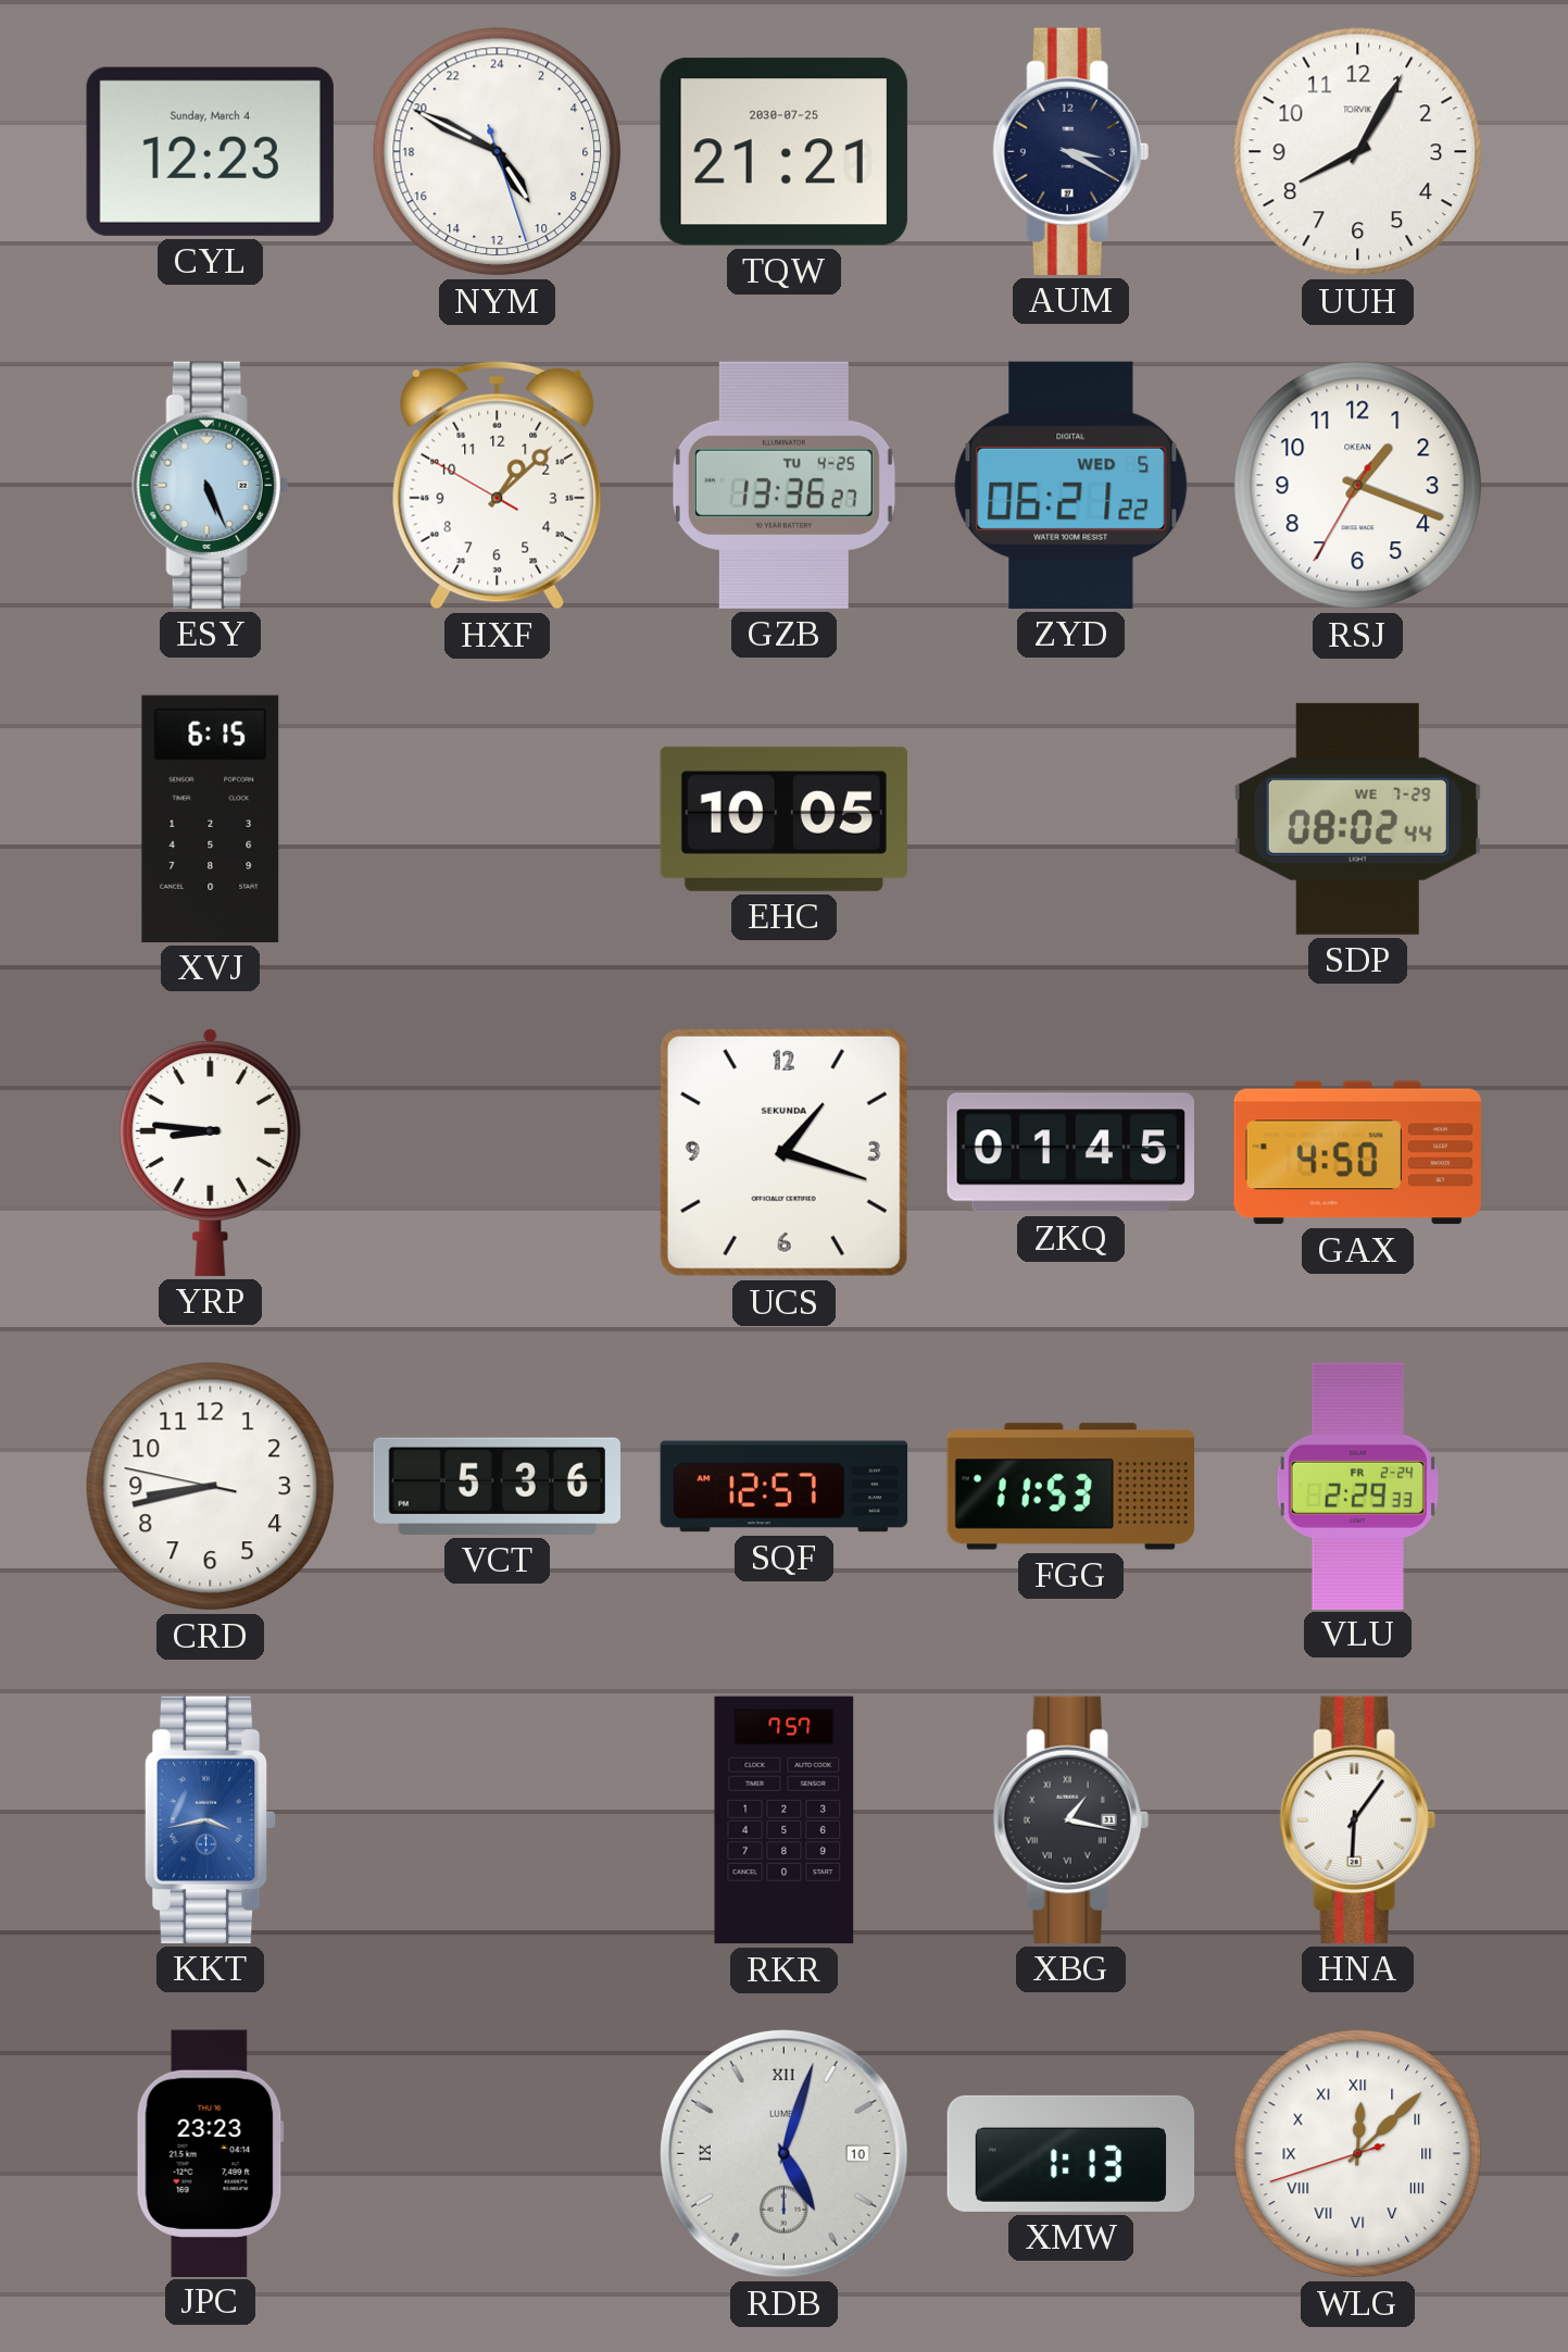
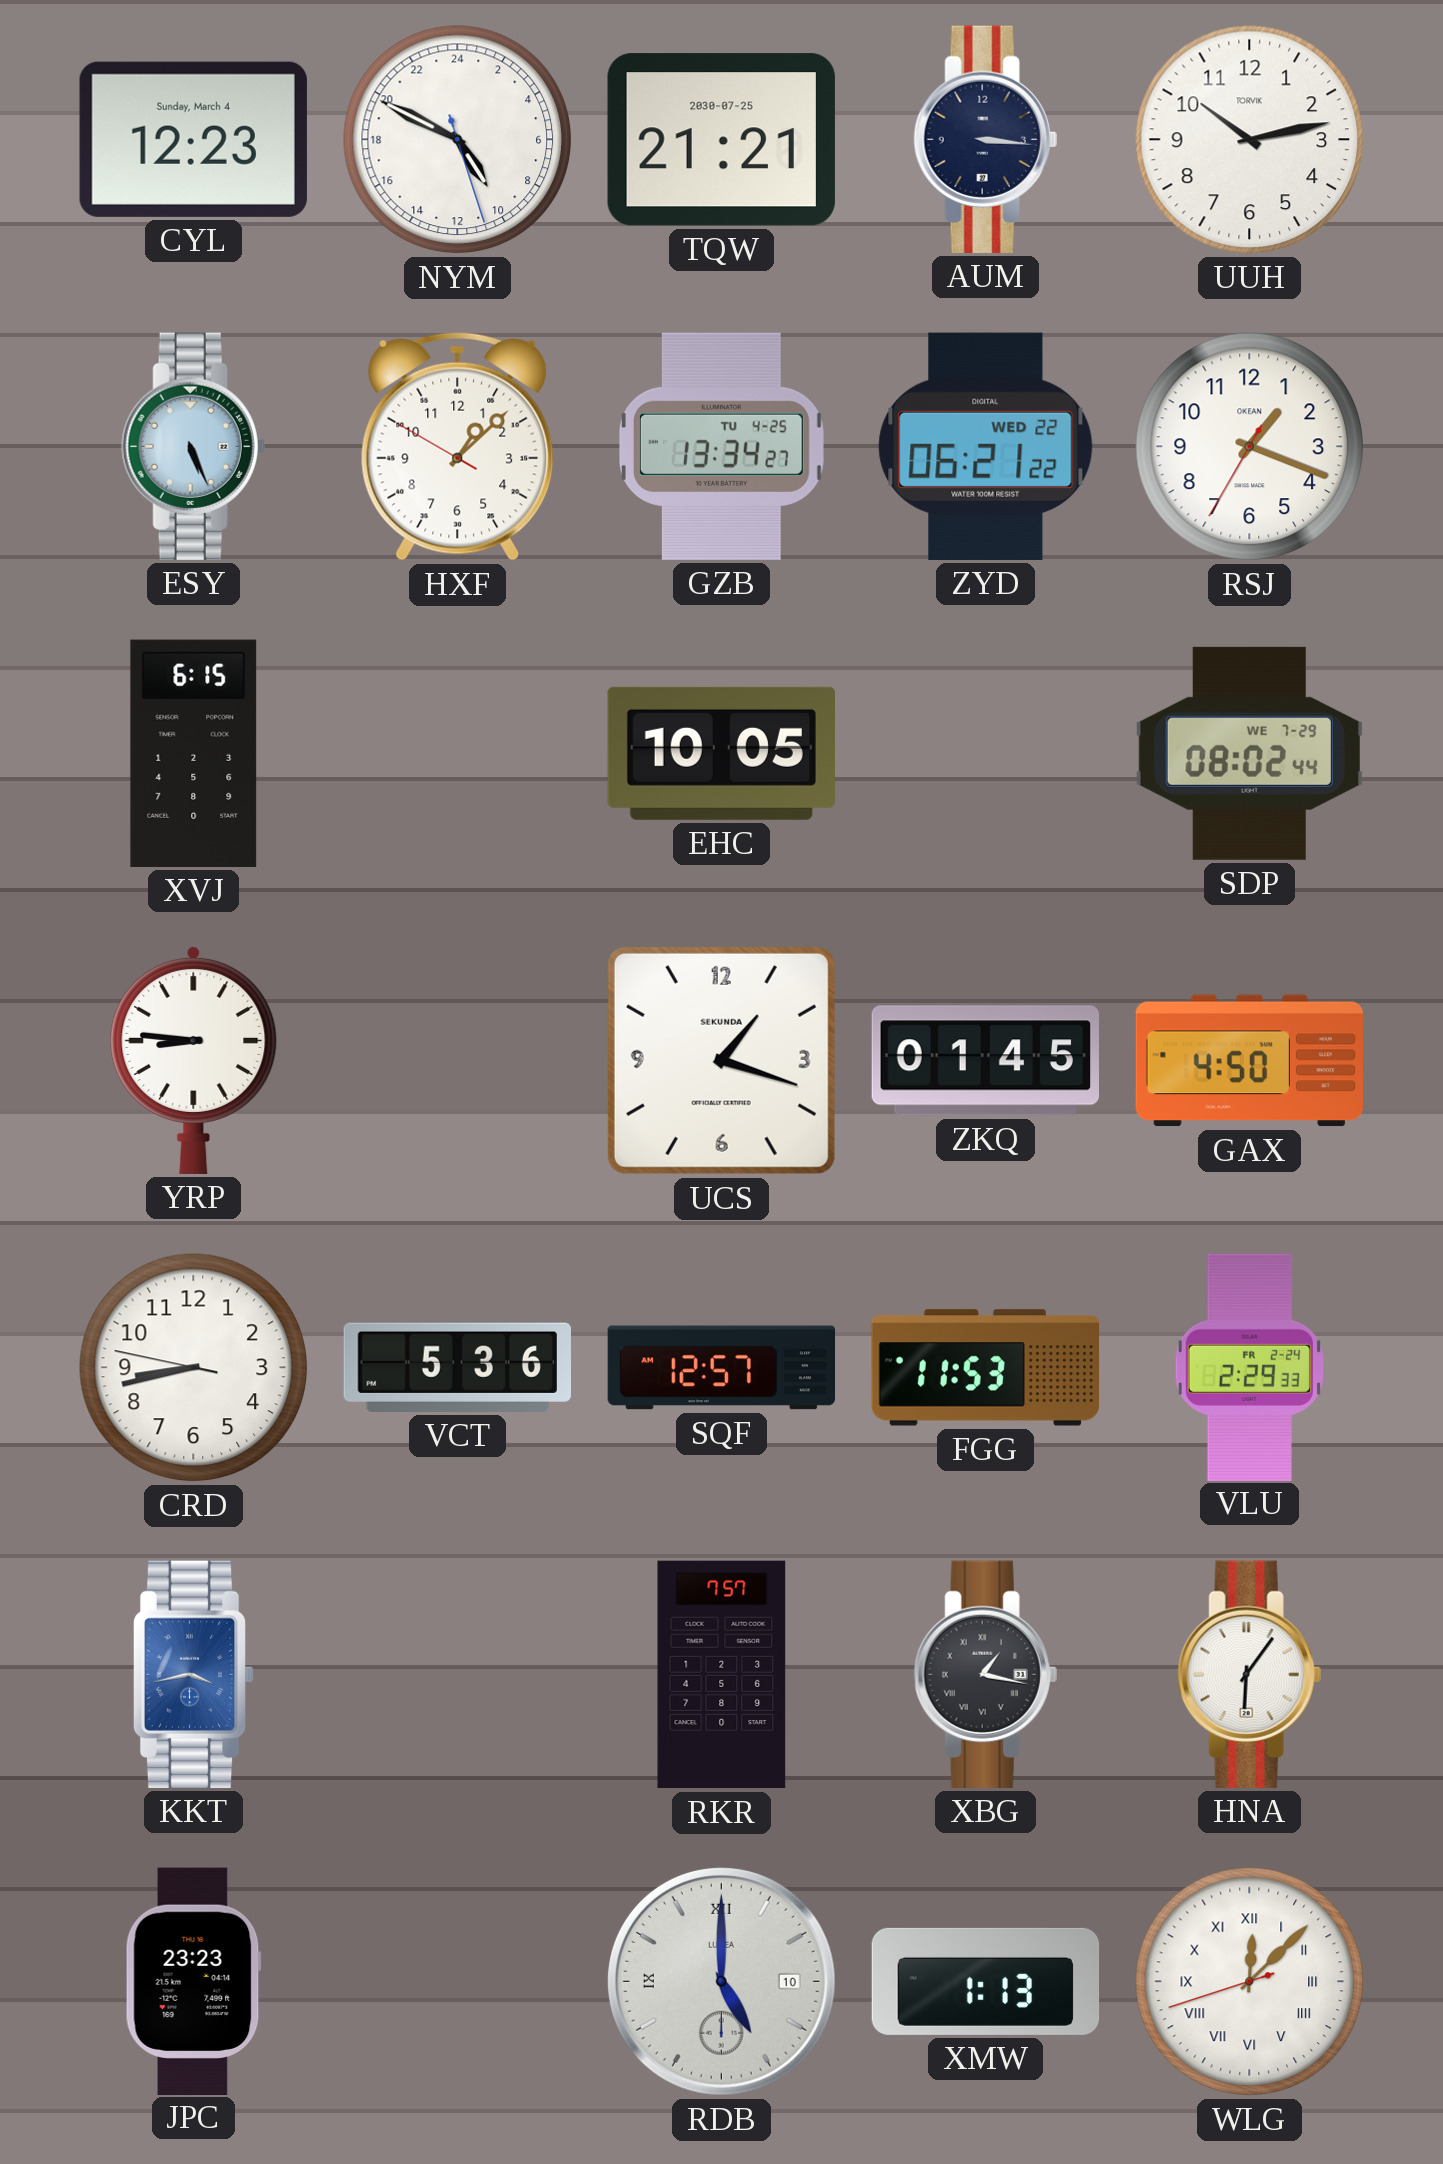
AUM: 3:20 -> 3:16 (985, 139)
UUH: 8:05 -> 10:13 (1250, 140)
GZB: 13:36 -> 13:34 (721, 446)
ZYD date: WED 5 -> WED 22 (986, 446)
RDB: 5:03 -> 5:00 (721, 1981)
